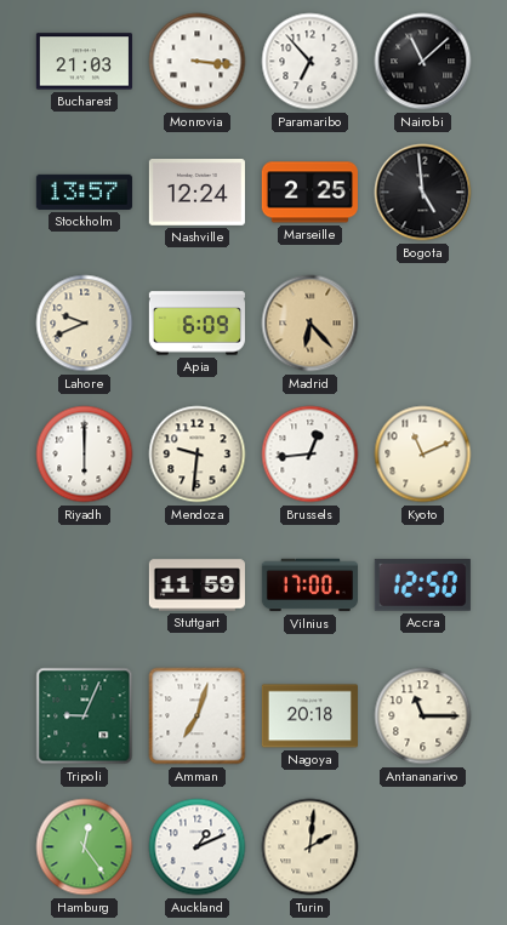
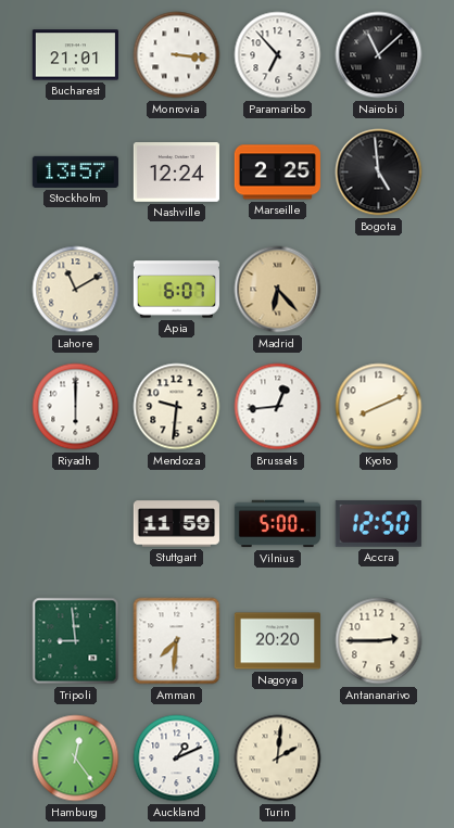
Bucharest: 21:03 -> 21:01 (75, 55)
Lahore: 9:41 -> 11:10 (76, 290)
Apia: 6:09 -> 6:07 (176, 290)
Kyoto: 11:11 -> 8:11 (379, 407)
Vilnius: 17:00 -> 5:00 (277, 524)
Tripoli: 9:04 -> 8:59 (76, 641)
Amman: 7:03 -> 7:31 (177, 641)
Nagoya: 20:18 -> 20:20 (277, 641)
Antananarivo: 11:15 -> 2:45 (379, 641)
